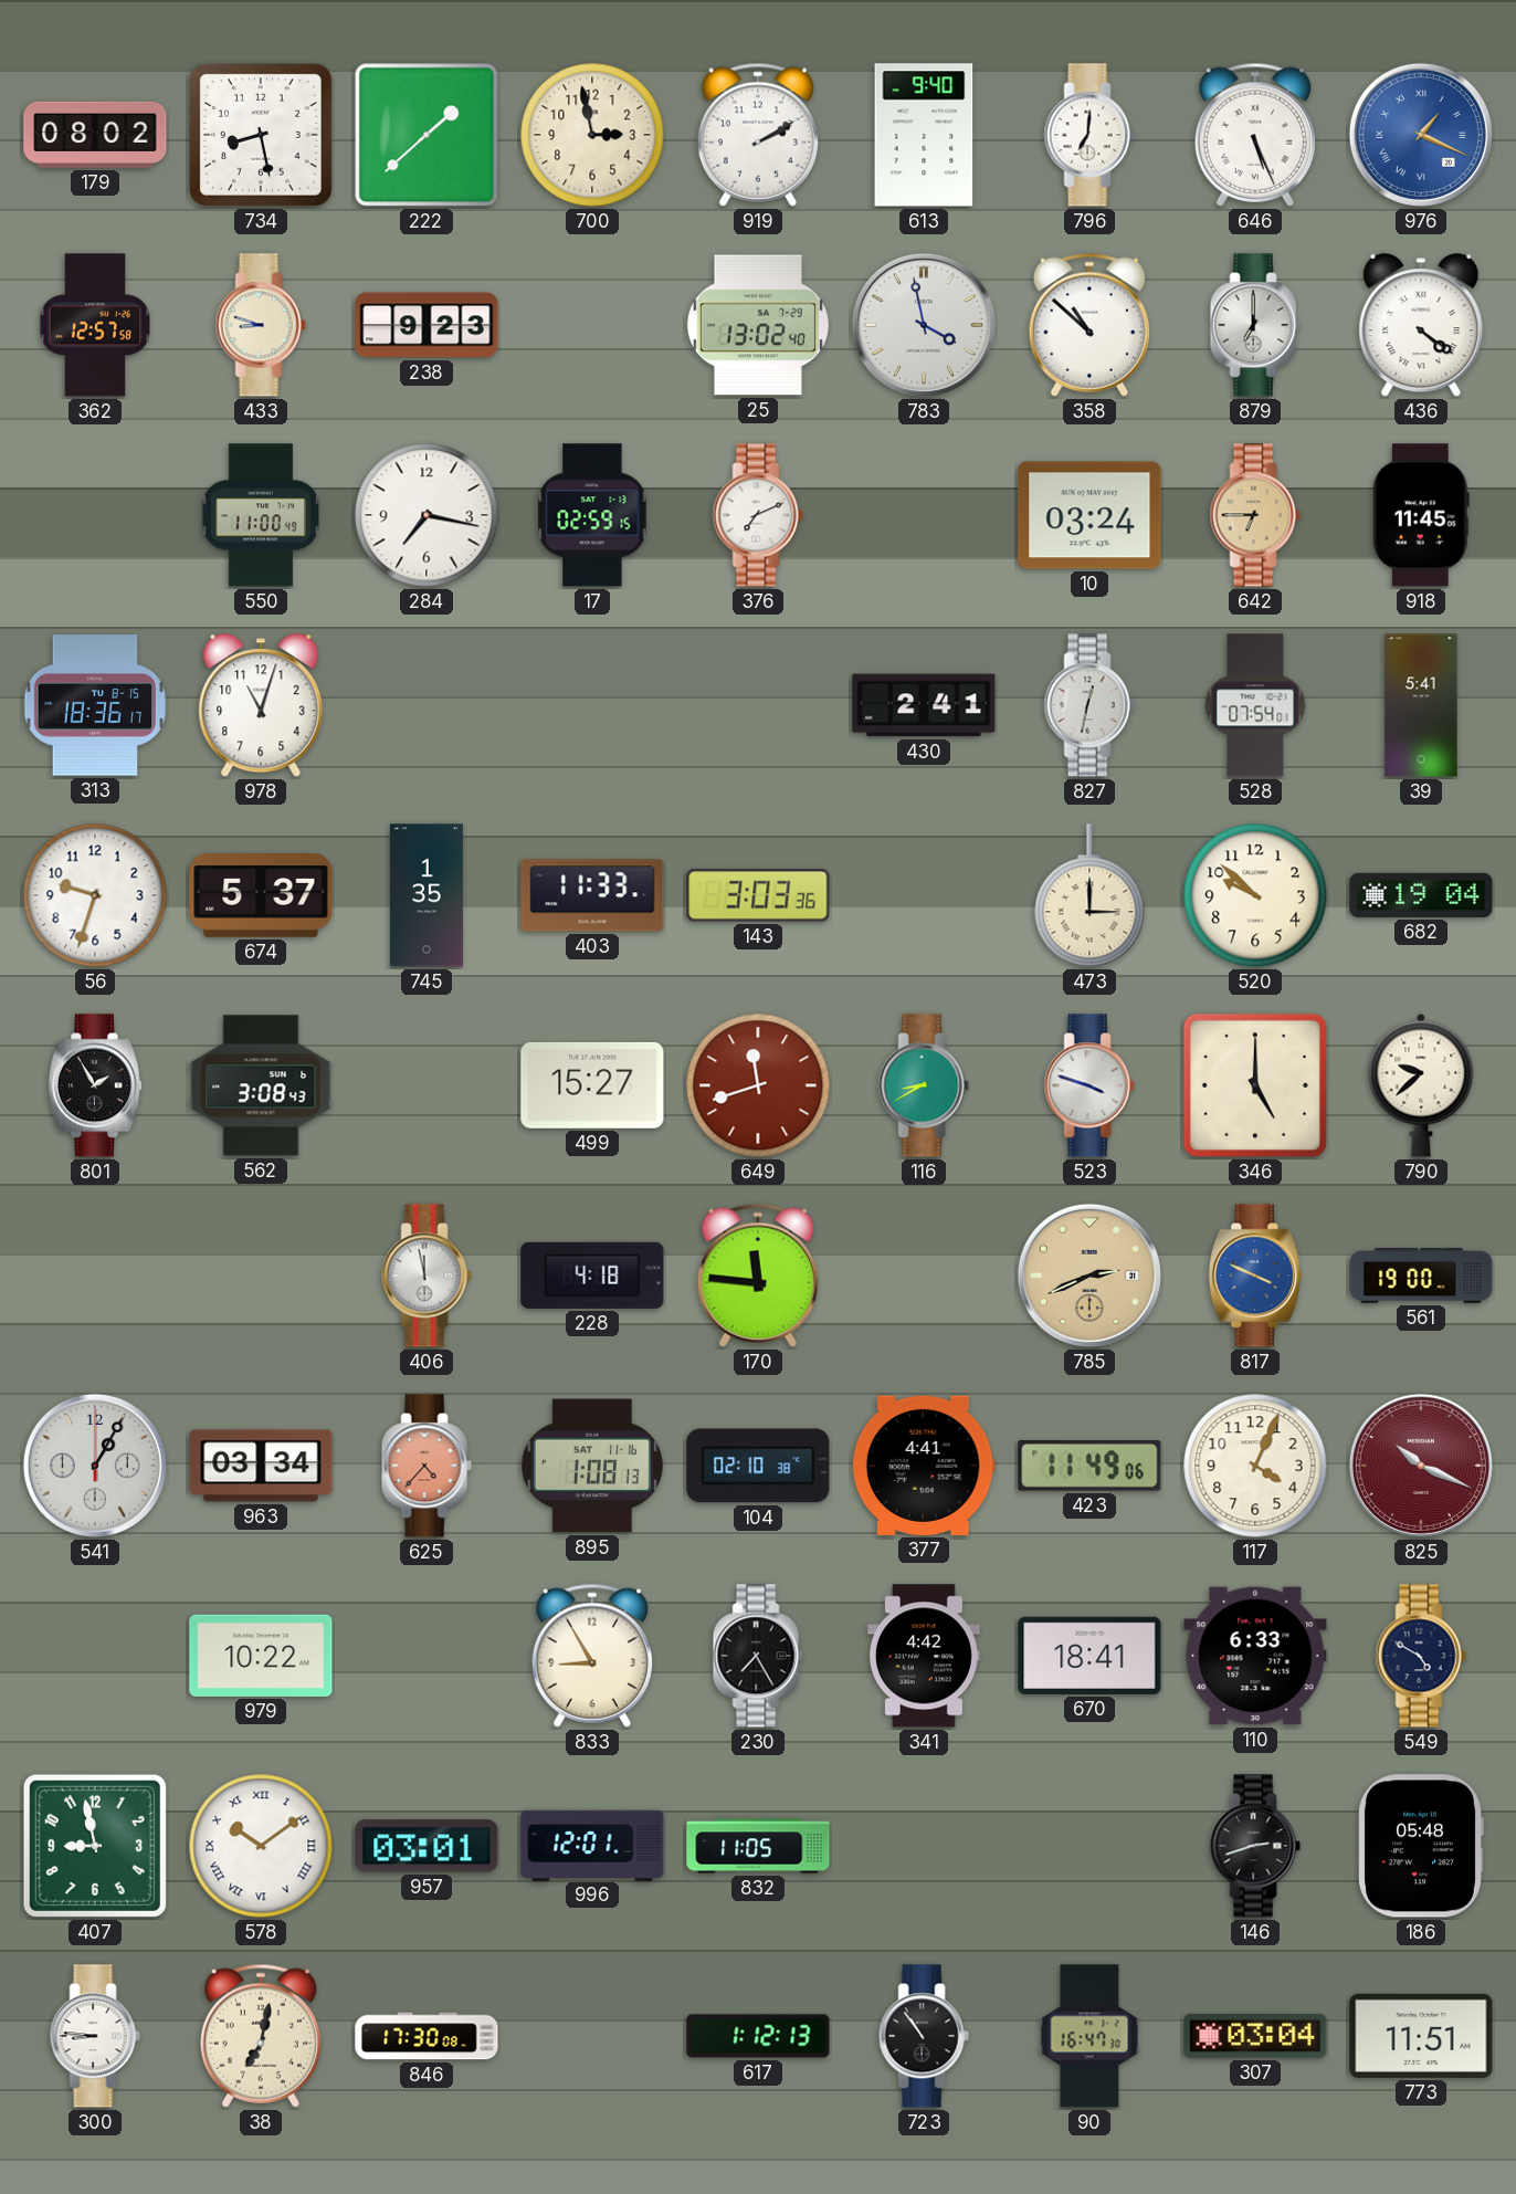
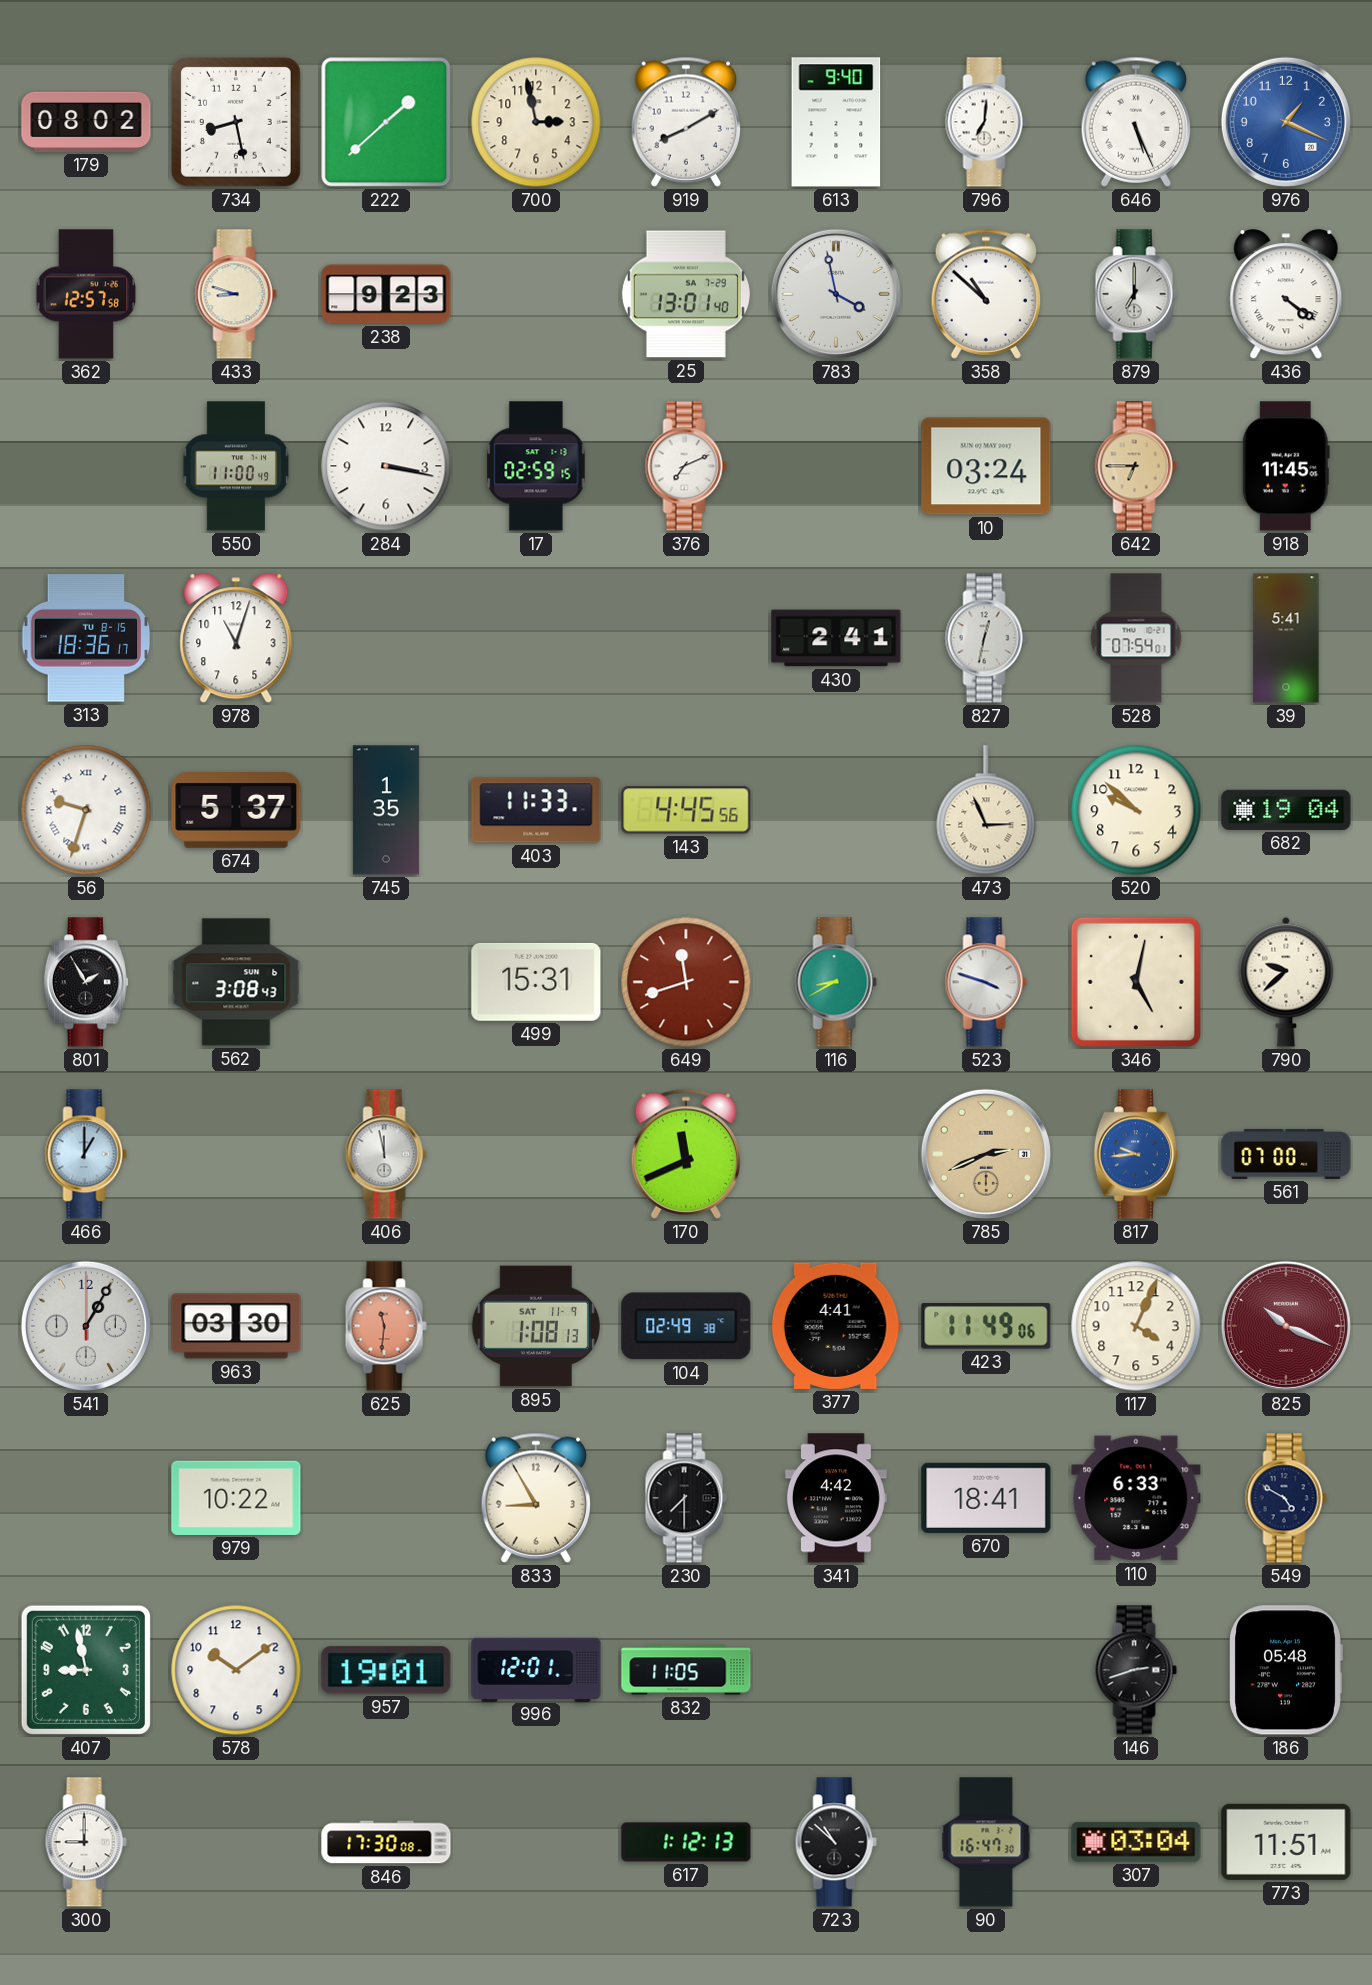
919: 2:10 -> 8:10 (685, 122)
976 numerals: Roman -> Arabic (1286, 122)
25: 13:02 -> 13:01 (686, 294)
284: 7:17 -> 3:17 (386, 466)
56 numerals: Arabic -> Roman (86, 810)
143: 3:03 -> 4:45 (686, 810)
473: 3:00 -> 2:56 (986, 810)
499: 15:27 -> 15:31 (536, 982)
346: 5:00 -> 5:02 (1136, 982)
466: none -> 1:00 (86, 1154)
228: 4:18 -> none (592, 1276)
170: 11:46 -> 11:41 (685, 1154)
817: 3:49 -> 9:44 (1136, 1154)
561: 19:00 -> 07:00 (1286, 1154)
963: 03:34 -> 03:30 (236, 1326)
625: 4:37 -> 11:31 (386, 1326)
895 date: SAT 11-16 -> SAT 11-9 (536, 1326)
104: 02:10 -> 02:49 (686, 1326)
230: 7:25 -> 7:30 (686, 1498)
578 numerals: Roman -> Arabic (236, 1670)
957: 03:01 -> 19:01 (386, 1670)
300: 8:46 -> 9:00 (86, 1842)
38: 7:02 -> none (260, 2036)
723: 10:54 -> 10:52 (836, 1842)
